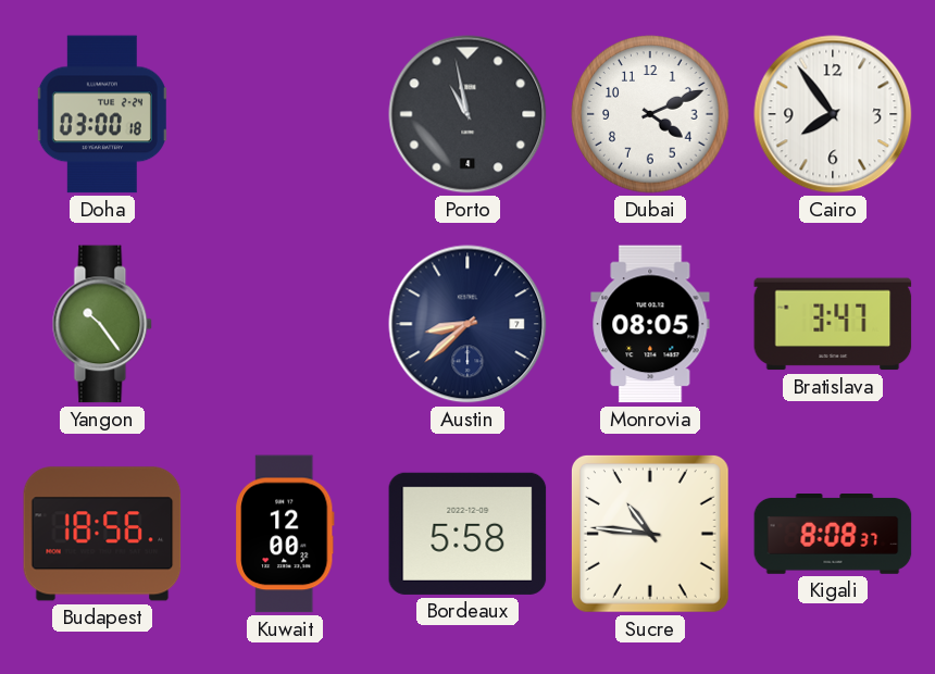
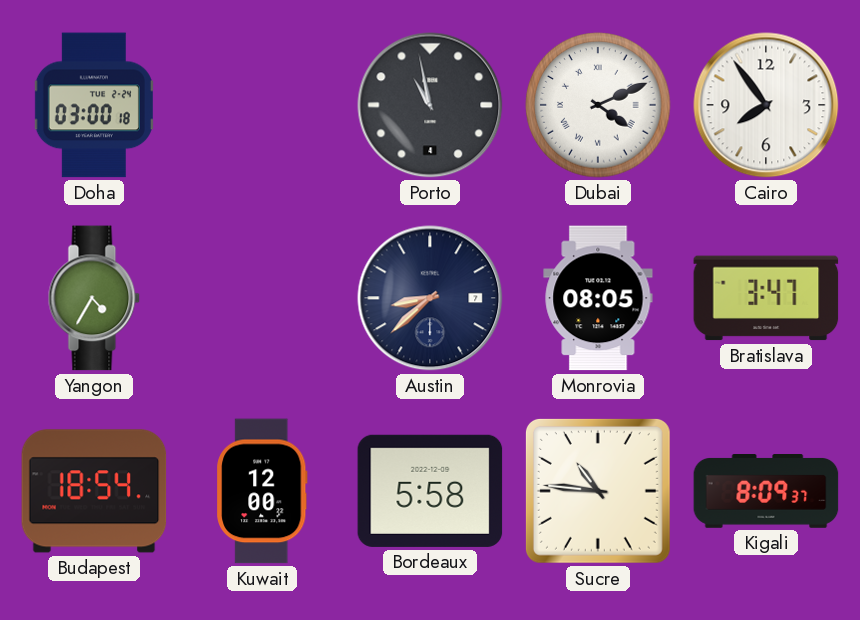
Dubai numerals: Arabic -> Roman (598, 105)
Yangon: 10:24 -> 4:35 (94, 298)
Budapest: 18:56 -> 18:54 (94, 491)
Kigali: 8:08 -> 8:09 (766, 492)
